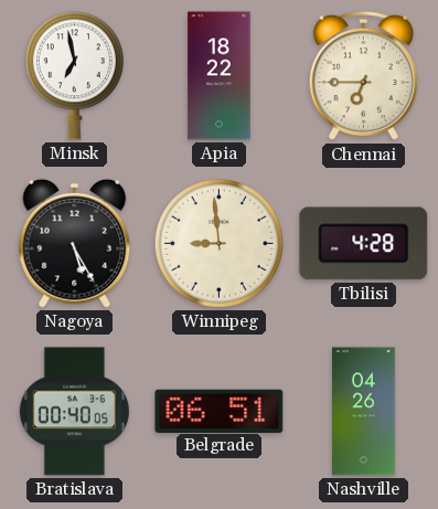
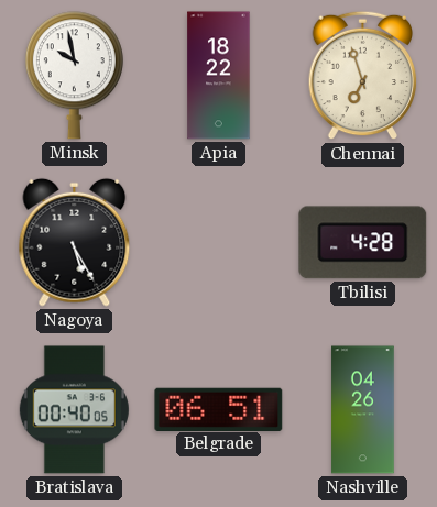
Minsk: 6:58 -> 9:58 (74, 76)
Chennai: 6:45 -> 6:57 (363, 76)
Winnipeg: 8:59 -> none (218, 243)
